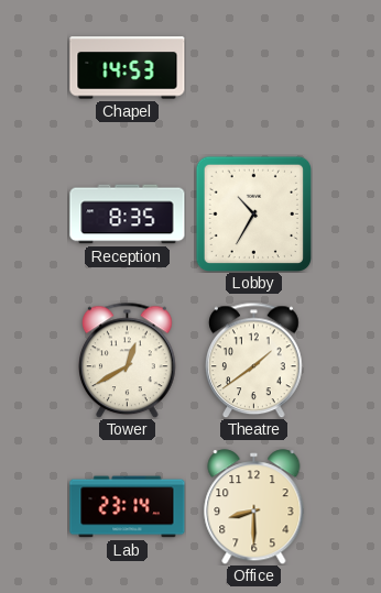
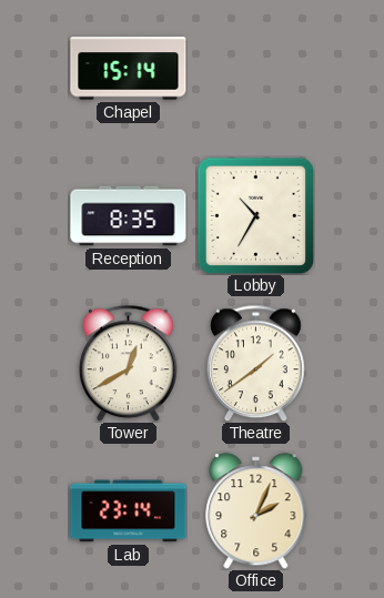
Chapel: 14:53 -> 15:14 (129, 69)
Office: 8:30 -> 2:04 (256, 511)
